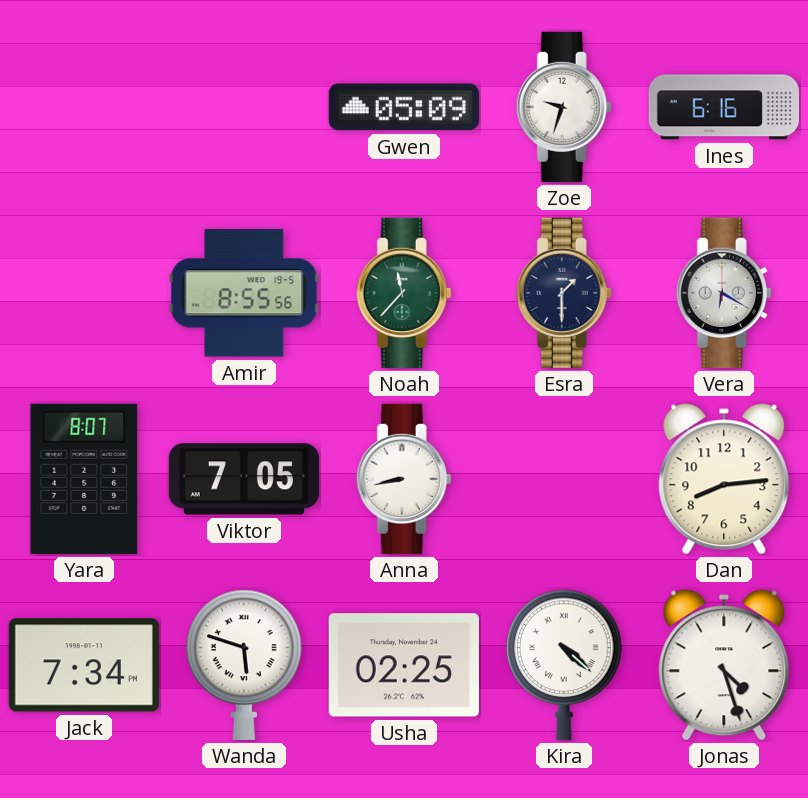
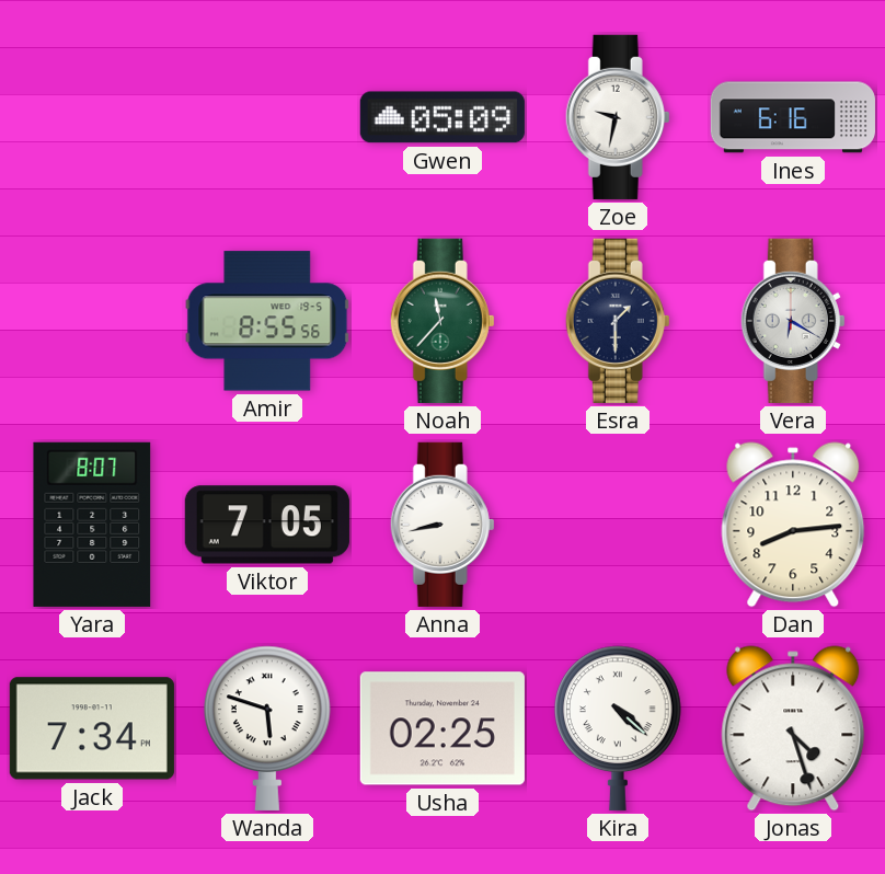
Zoe: 9:33 -> 9:32 (618, 117)
